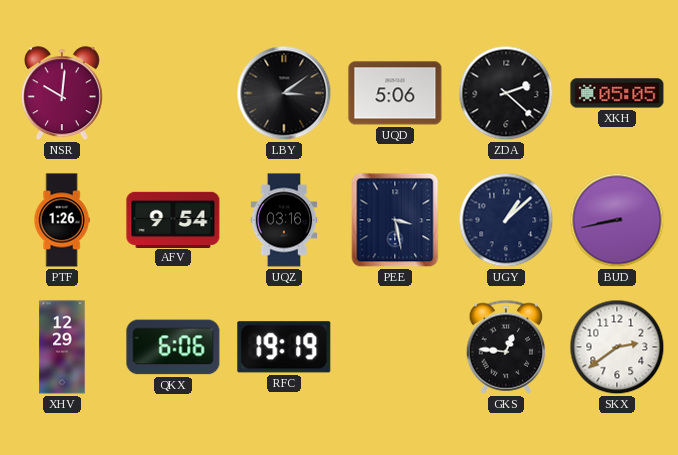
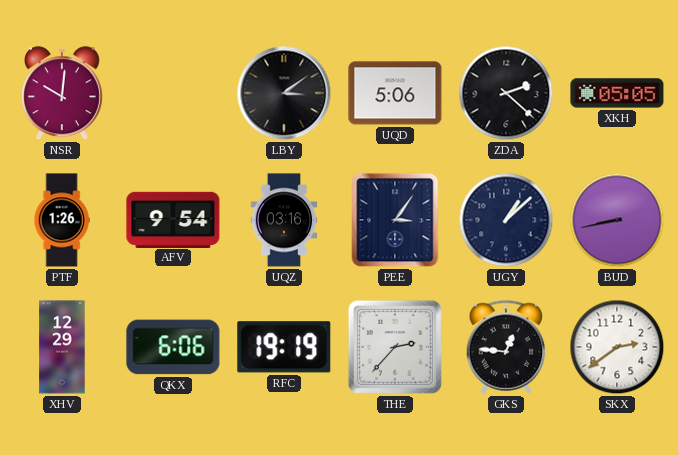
PEE: 3:28 -> 3:06 (395, 220)
THE: none -> 2:37 (395, 347)
